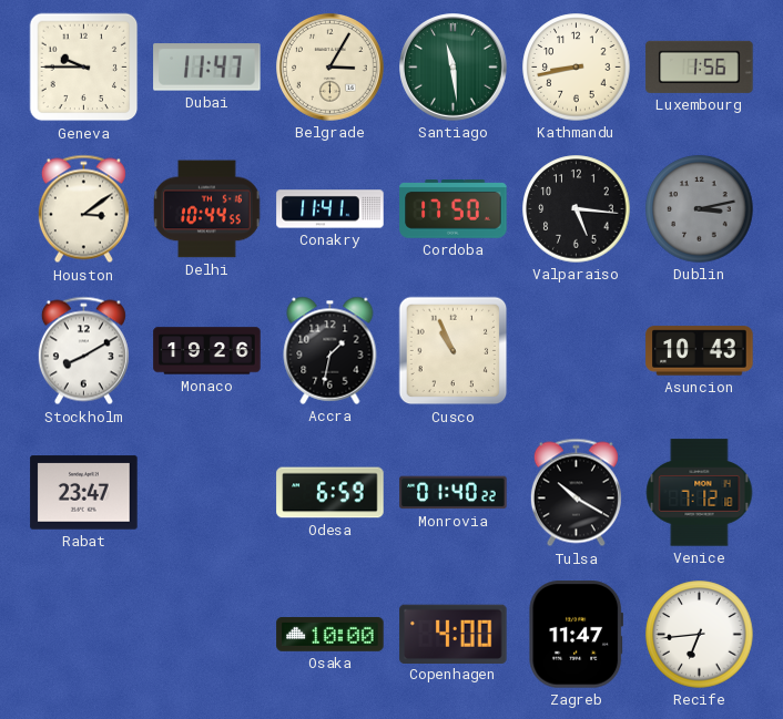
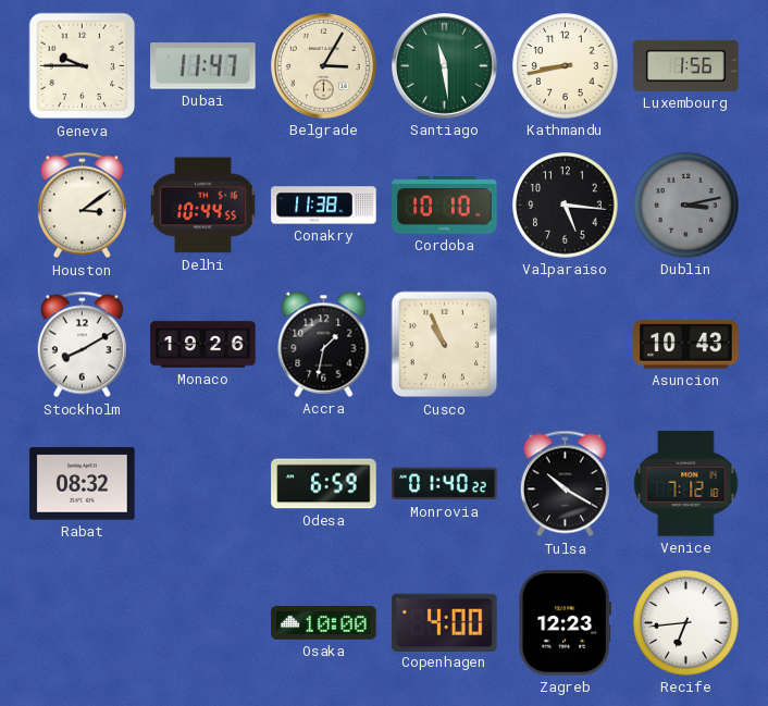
Conakry: 11:41 -> 11:38 (324, 206)
Cordoba: 17:50 -> 10:10 (445, 206)
Rabat: 23:47 -> 08:32 (83, 484)
Zagreb: 11:47 -> 12:23 (566, 623)
